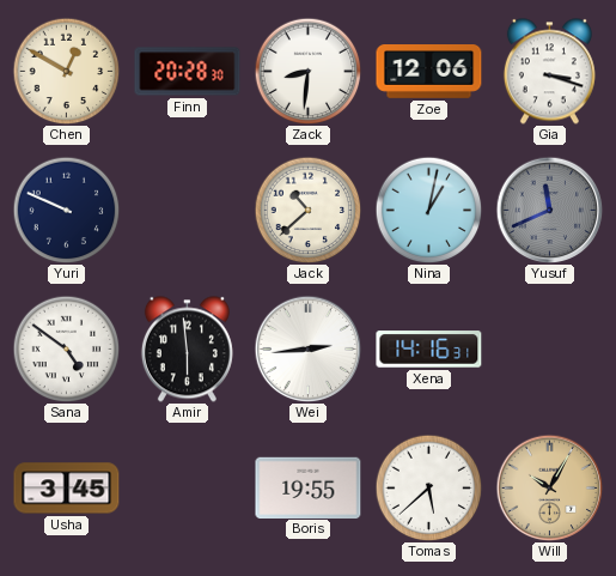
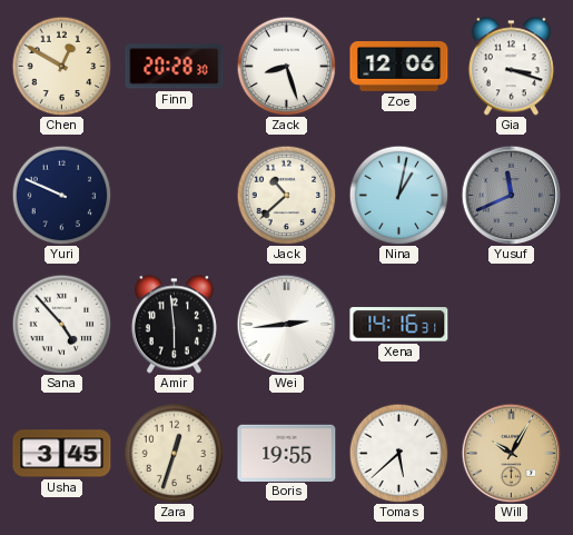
Zack: 8:31 -> 8:27 (286, 66)
Sana: 4:51 -> 4:53 (61, 324)
Zara: none -> 12:33 (174, 453)
